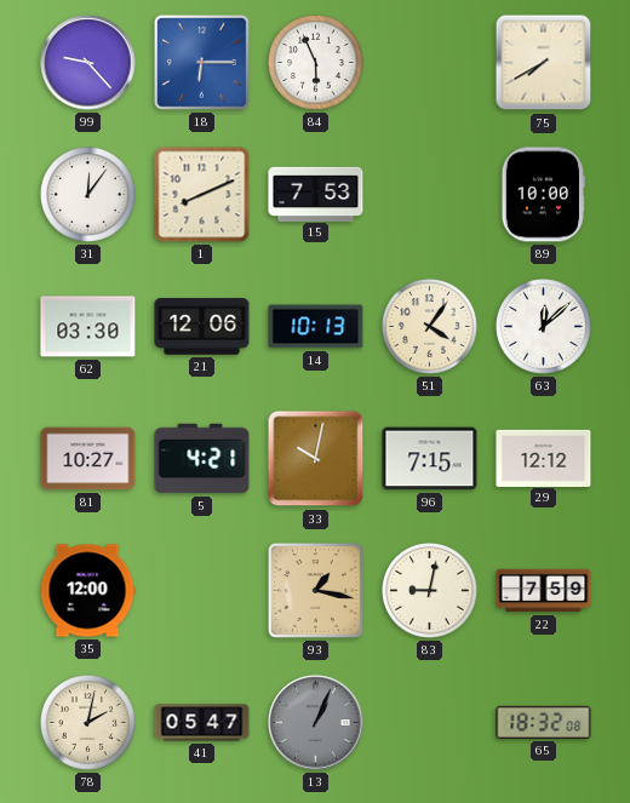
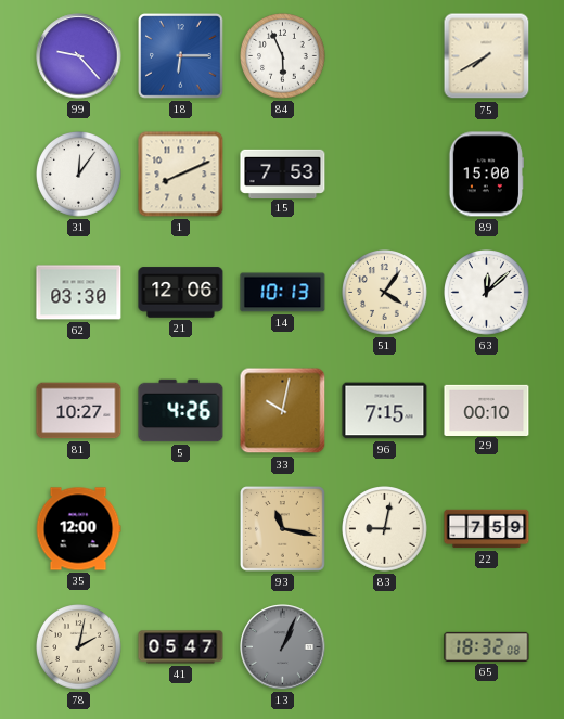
89: 10:00 -> 15:00 (486, 175)
5: 4:21 -> 4:26 (181, 411)
29: 12:12 -> 00:10 (487, 410)
93: 1:17 -> 11:17 (283, 529)
